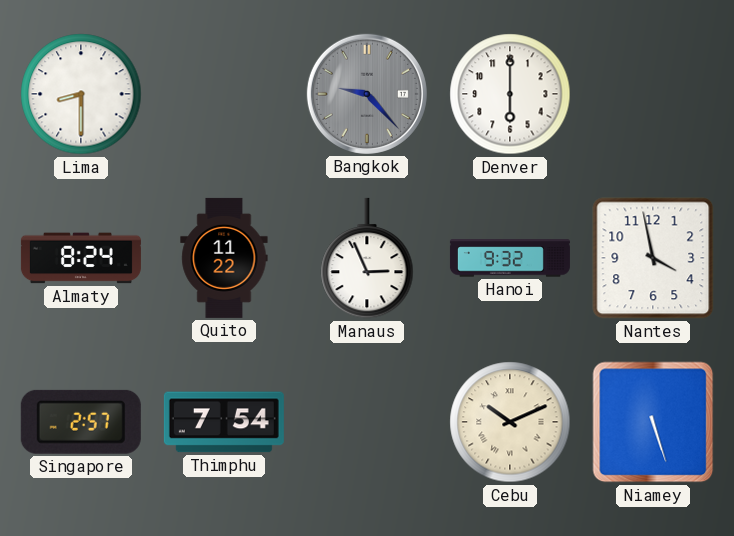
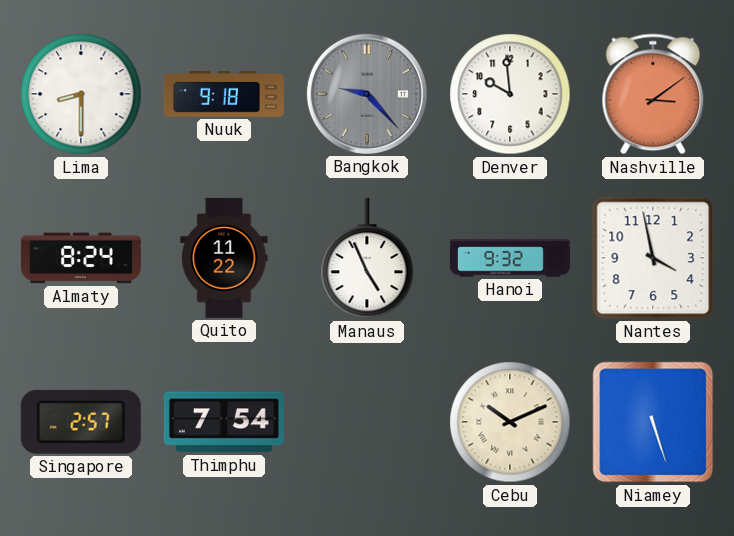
Nuuk: none -> 9:18 (224, 95)
Denver: 6:00 -> 9:59 (510, 94)
Nashville: none -> 3:09 (653, 94)
Manaus: 2:56 -> 4:56 (367, 258)
